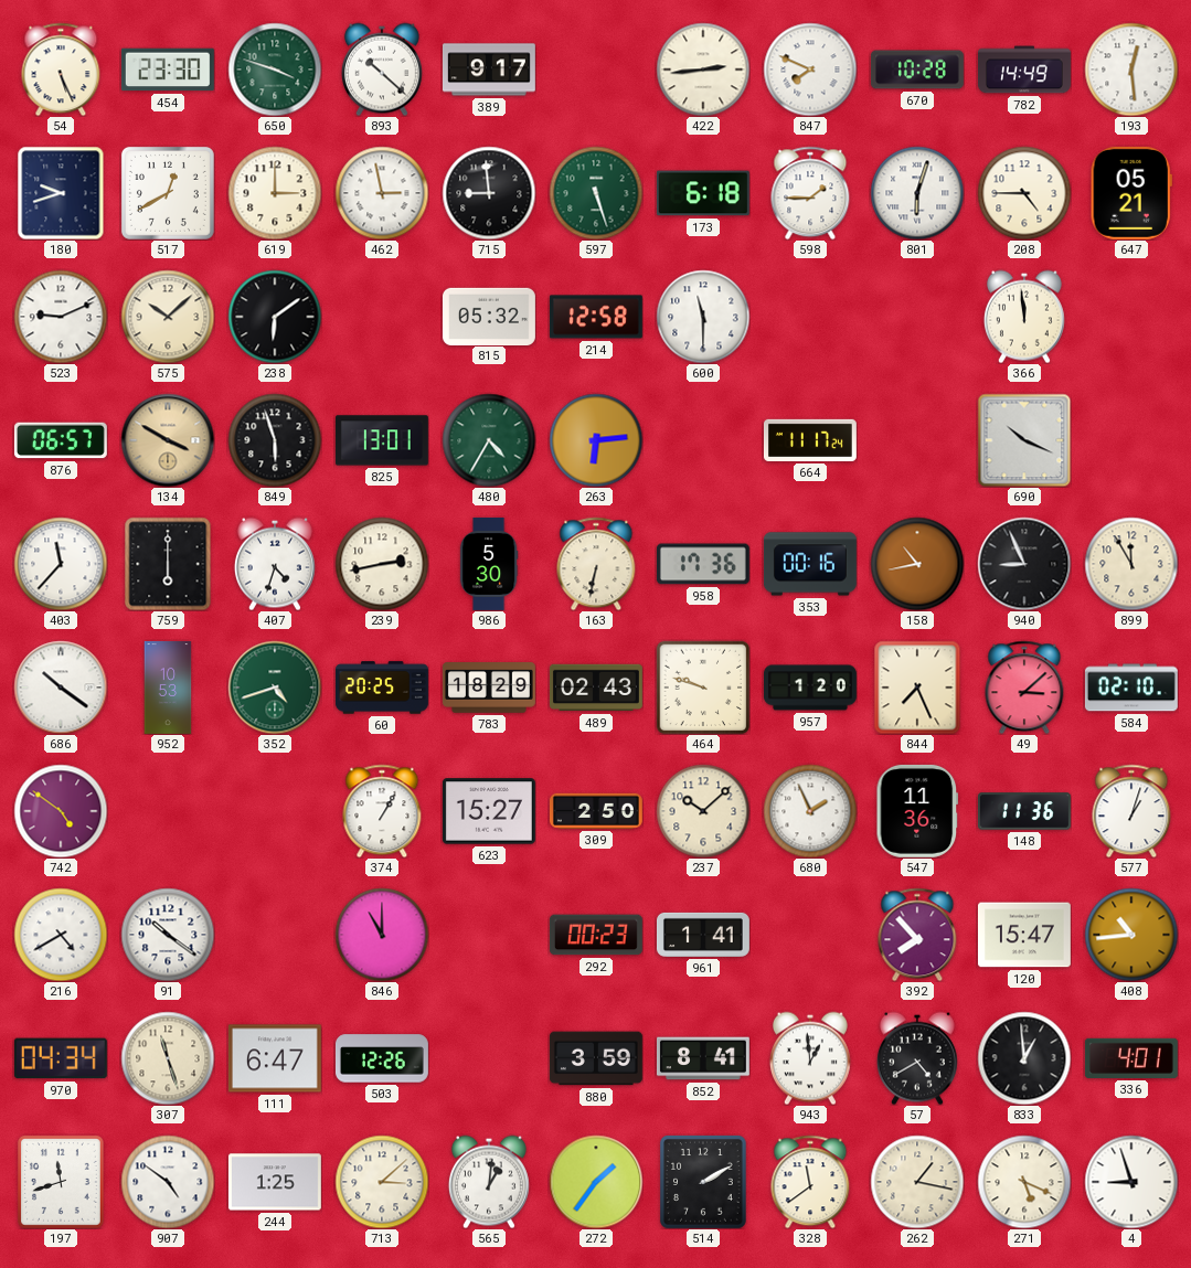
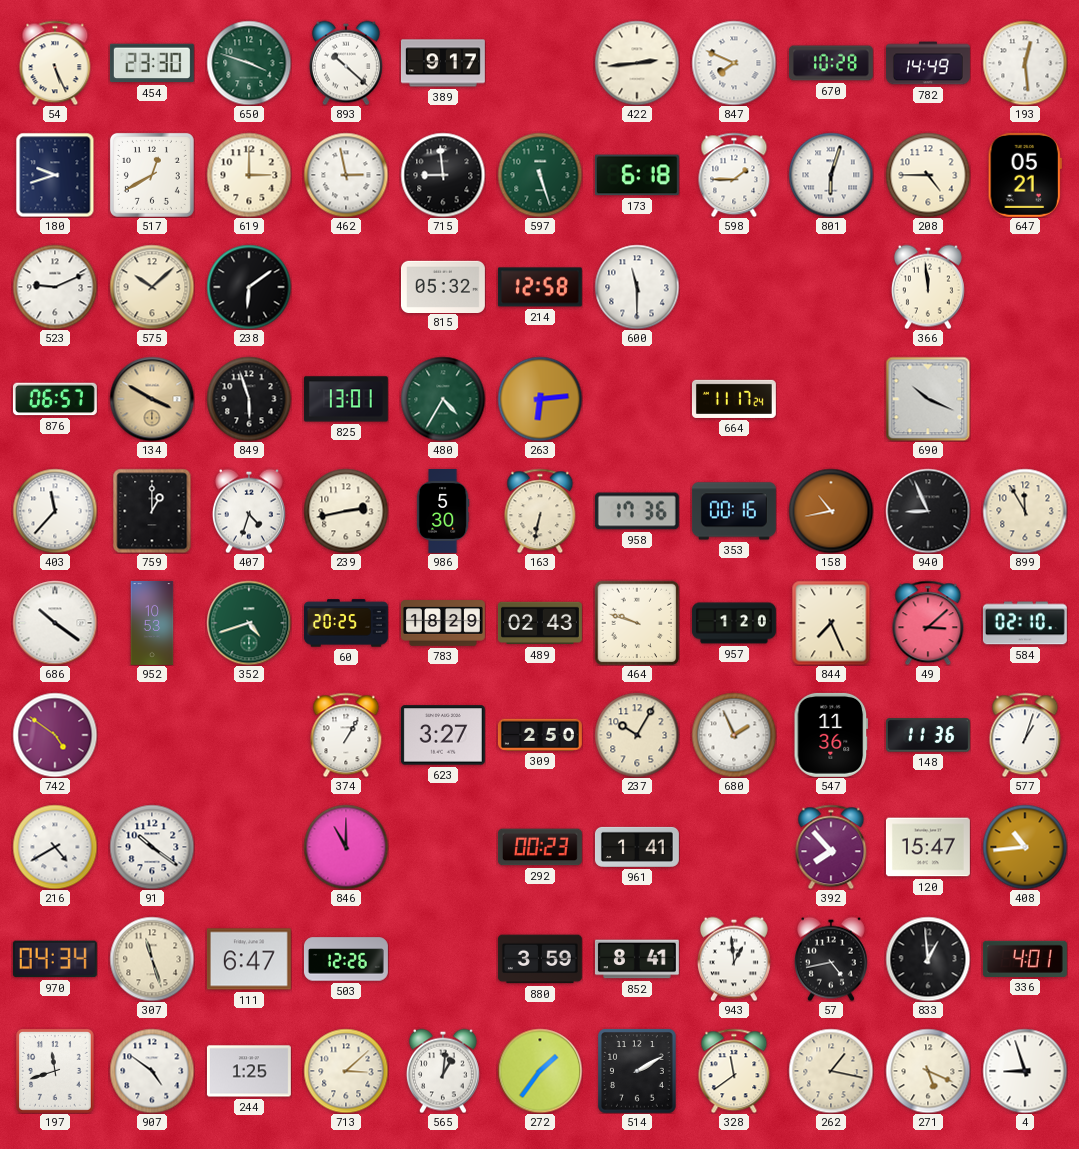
759: 6:00 -> 1:00 (152, 511)
623: 15:27 -> 3:27 (443, 735)
237: 10:08 -> 10:05 (637, 735)
57: 4:40 -> 4:43 (831, 959)
